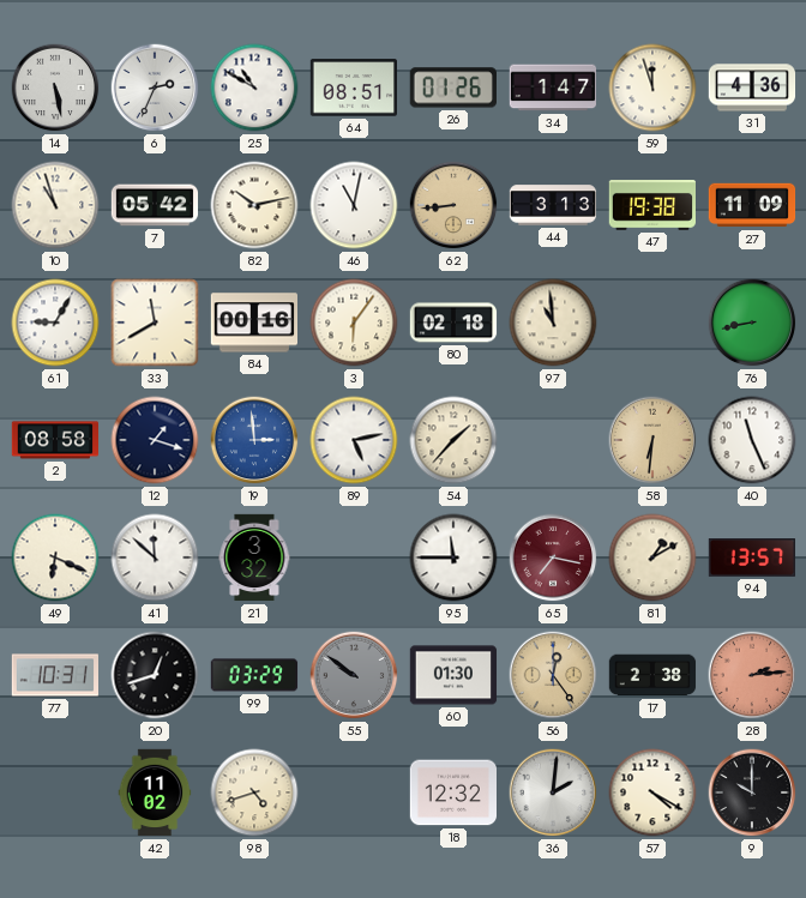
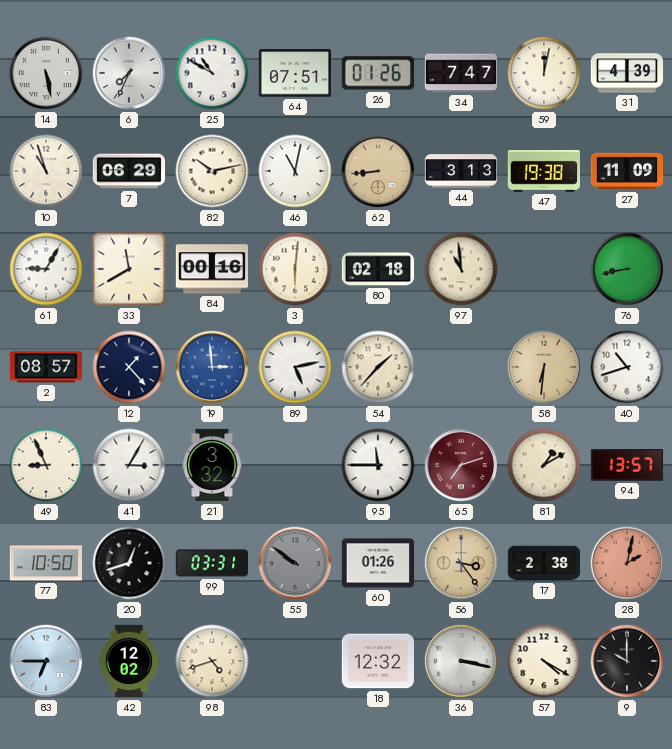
6: 2:34 -> 7:34 (129, 73)
64: 08:51 -> 07:51 (294, 73)
34: 1:47 -> 7:47 (461, 73)
59: 11:57 -> 12:02 (544, 73)
31: 4:36 -> 4:39 (627, 73)
7: 05:42 -> 06:29 (129, 171)
3: 6:06 -> 6:01 (295, 269)
2: 08:58 -> 08:57 (45, 367)
12: 1:18 -> 1:23 (129, 367)
40: 11:26 -> 10:42 (627, 367)
49: 6:19 -> 8:56 (46, 465)
41: 11:52 -> 3:05 (129, 465)
65: 7:17 -> 7:12 (461, 465)
77: 10:31 -> 10:50 (46, 563)
99: 03:29 -> 03:31 (212, 563)
60: 01:30 -> 01:26 (378, 563)
56: 12:24 -> 3:24 (461, 563)
28: 2:14 -> 2:02 (627, 563)
83: none -> 6:45 (46, 661)
42: 11:02 -> 12:02 (129, 661)
36: 2:01 -> 3:17 (461, 661)
